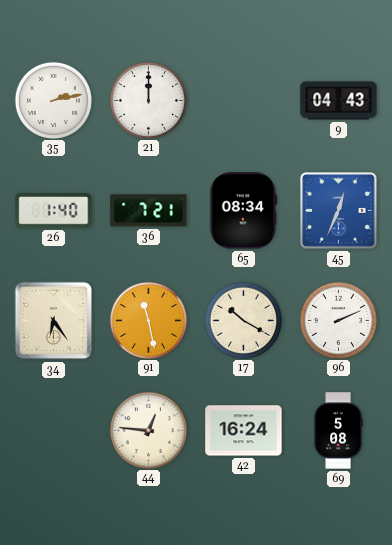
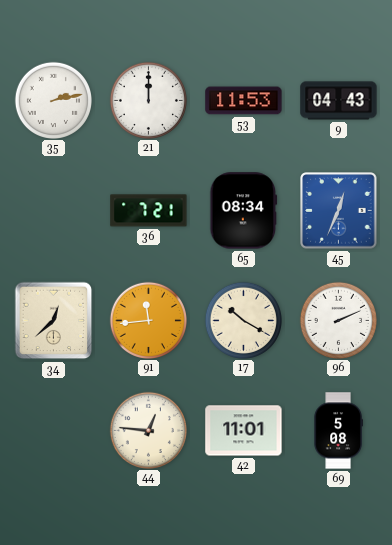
53: none -> 11:53 (244, 101)
26: 1:40 -> none (54, 211)
34: 6:24 -> 12:38 (54, 321)
91: 11:28 -> 11:44 (148, 320)
42: 16:24 -> 11:01 (244, 431)
